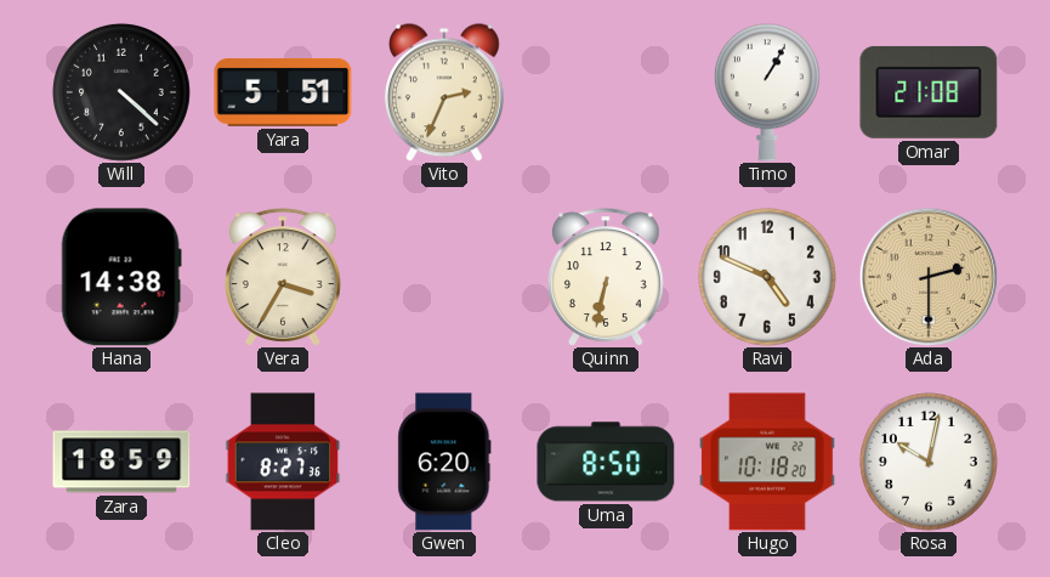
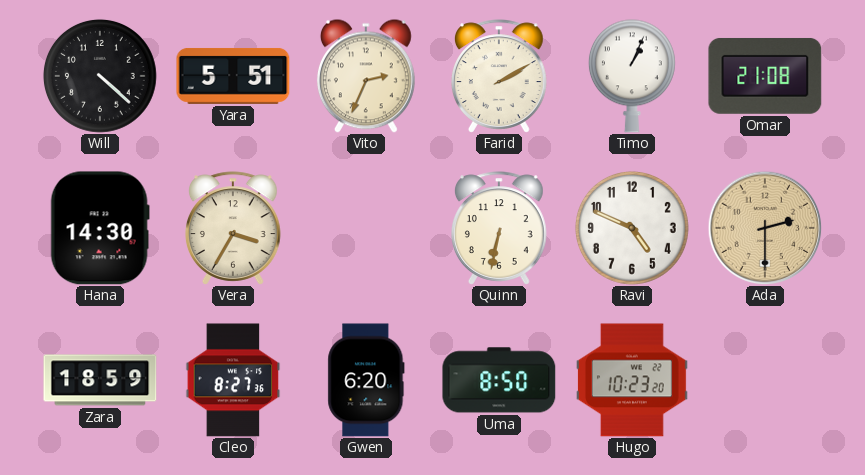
Farid: none -> 2:10 (499, 76)
Timo: 1:05 -> 1:04 (632, 76)
Hana: 14:38 -> 14:30 (100, 228)
Hugo: 10:18 -> 10:23 (632, 380)
Rosa: 10:02 -> none (929, 462)
